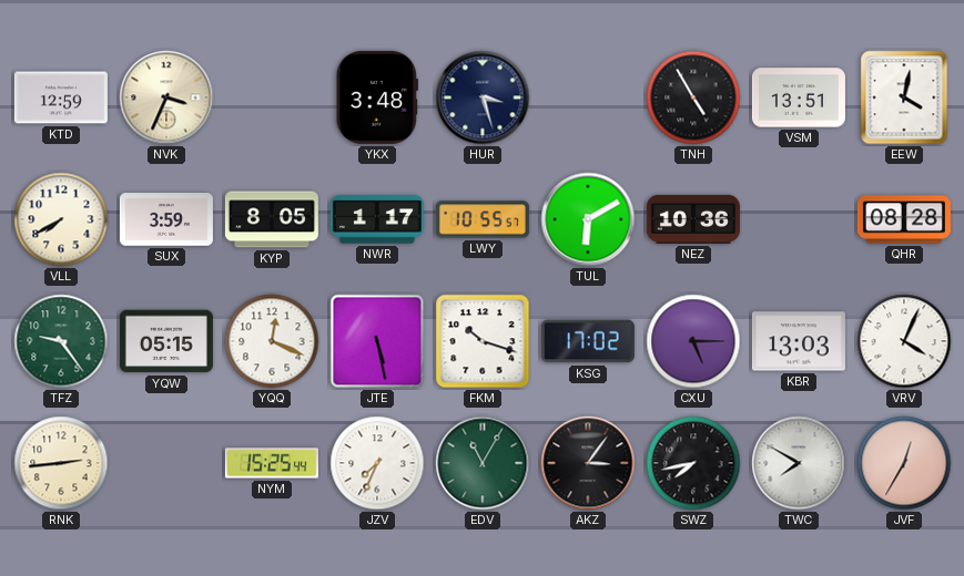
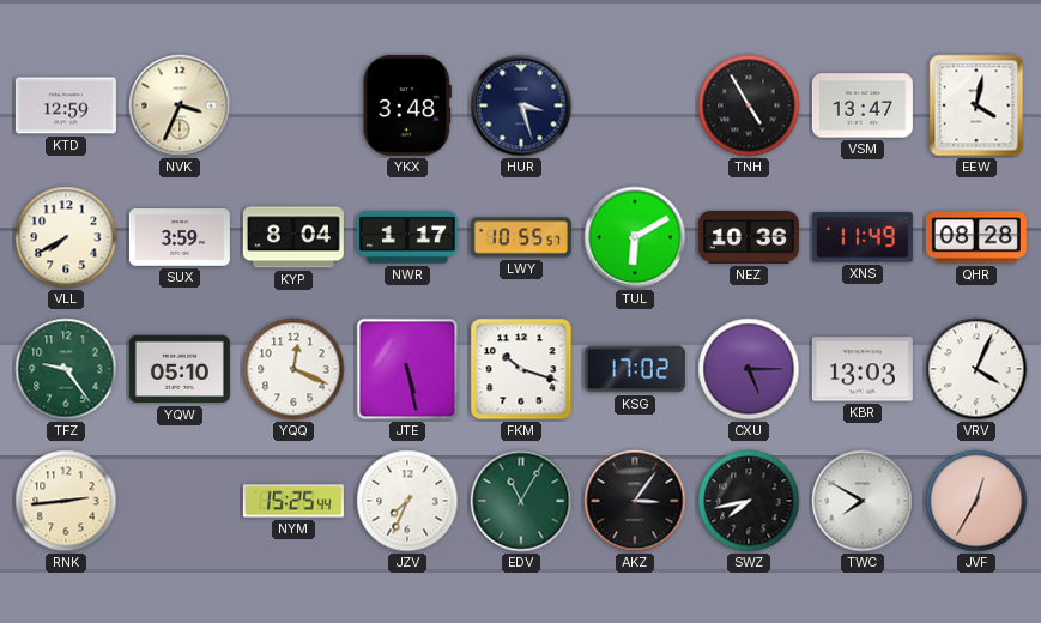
VSM: 13:51 -> 13:47 (863, 105)
KYP: 8:05 -> 8:04 (293, 237)
XNS: none -> 11:49 (863, 237)
YQW: 05:15 -> 05:10 (180, 369)
